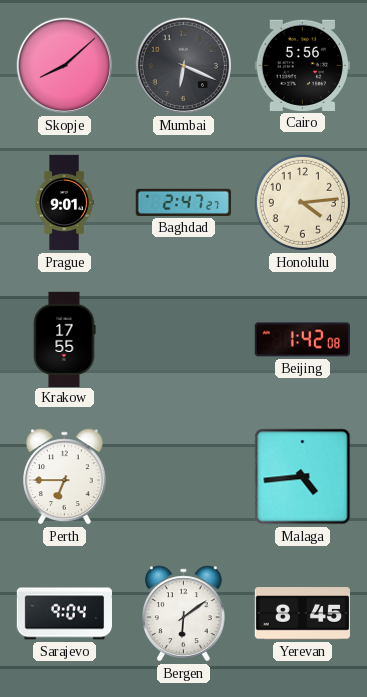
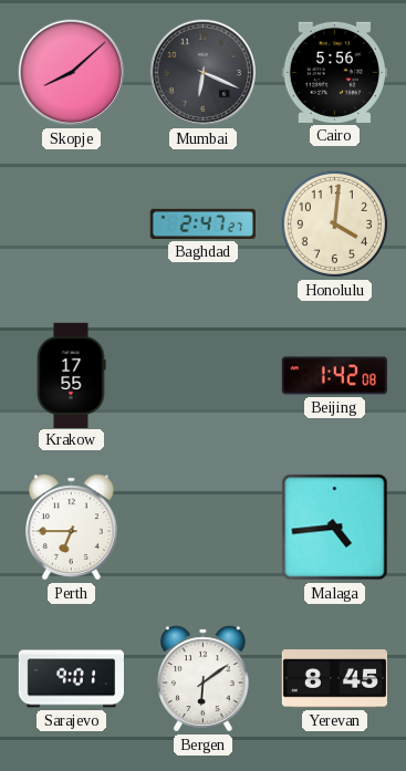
Prague: 9:01 -> none (64, 203)
Honolulu: 4:14 -> 4:01 (334, 223)
Sarajevo: 9:04 -> 9:01 (72, 679)
